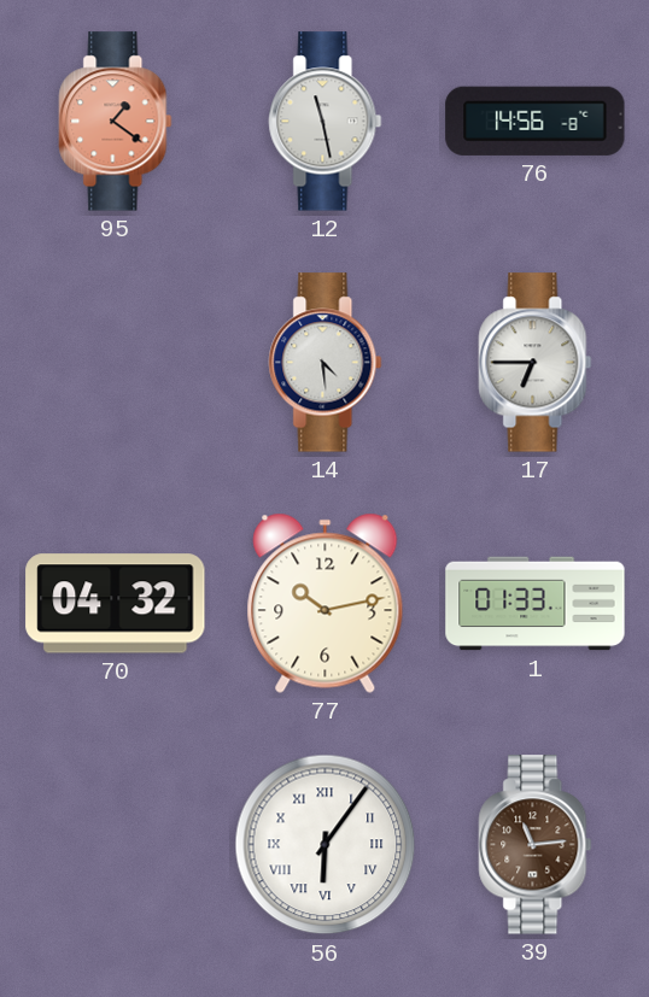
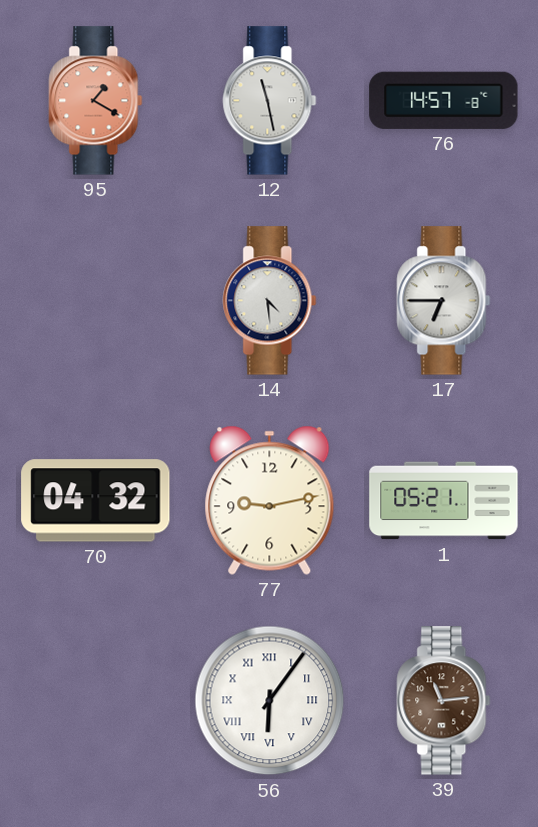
95: 1:21 -> 1:20 (96, 101)
76: 14:56 -> 14:57 (444, 100)
77: 10:13 -> 9:13 (270, 500)
1: 01:33 -> 05:21 (444, 501)
